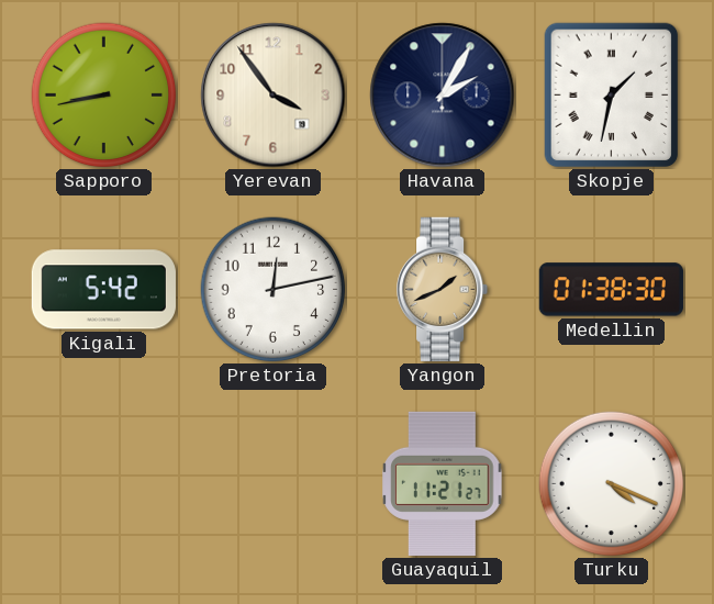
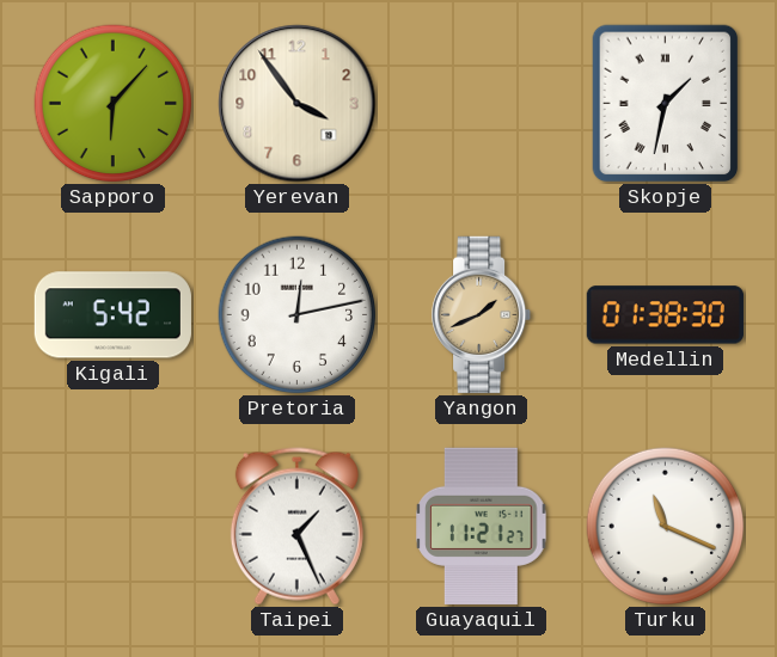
Sapporo: 8:43 -> 6:07 (114, 104)
Havana: 2:05 -> none (443, 96)
Taipei: none -> 1:26 (296, 527)
Turku: 4:19 -> 11:19 (666, 527)
